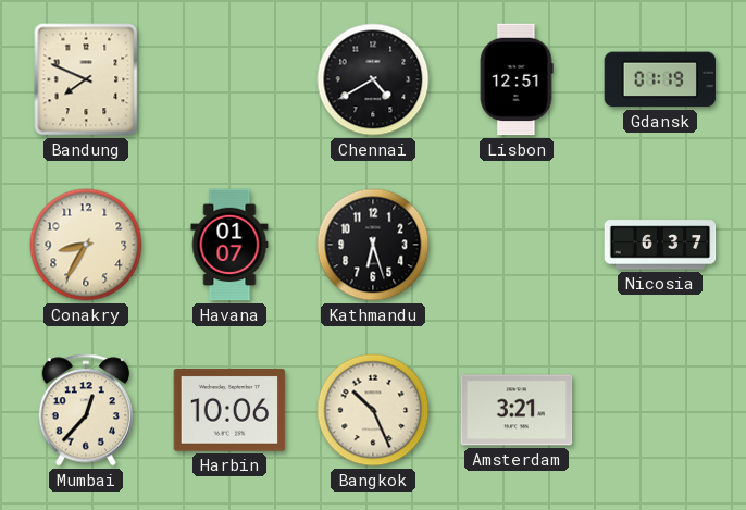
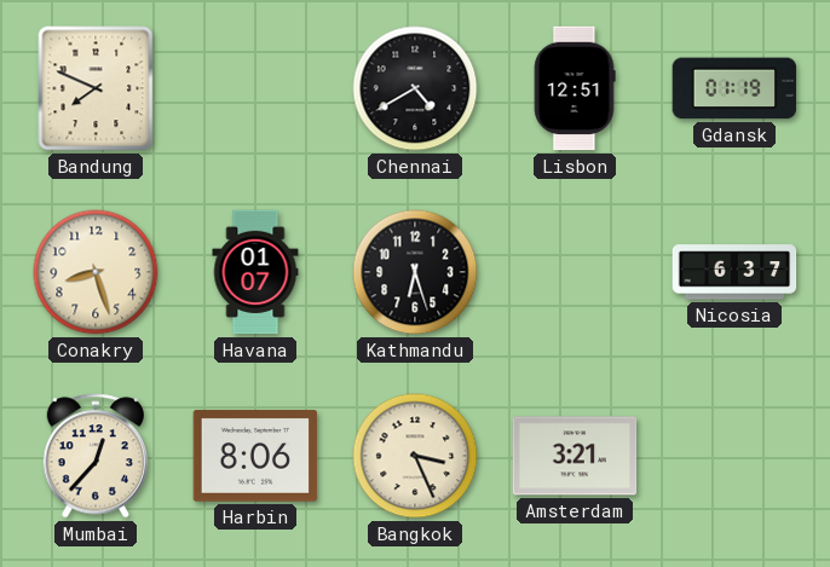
Conakry: 8:35 -> 8:27 (96, 272)
Harbin: 10:06 -> 8:06 (255, 456)
Bangkok: 10:26 -> 3:26 (415, 456)
